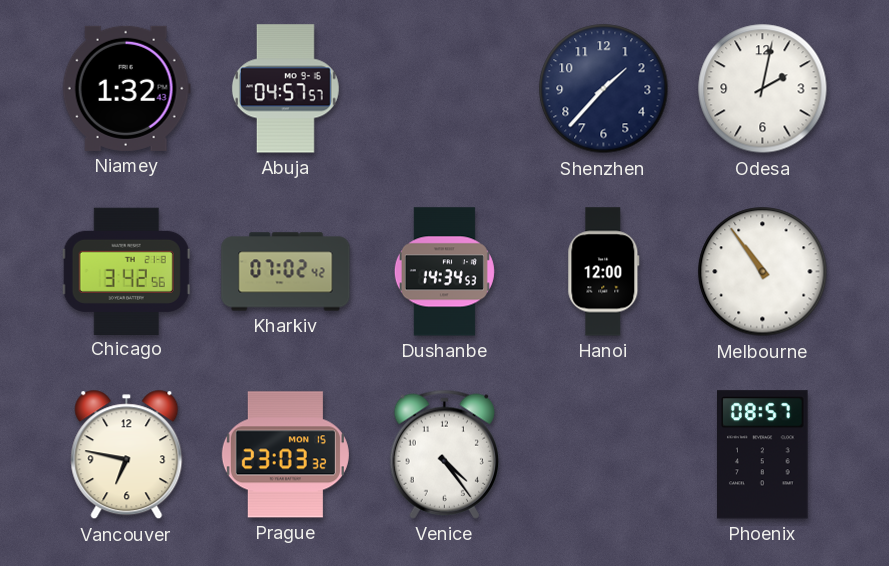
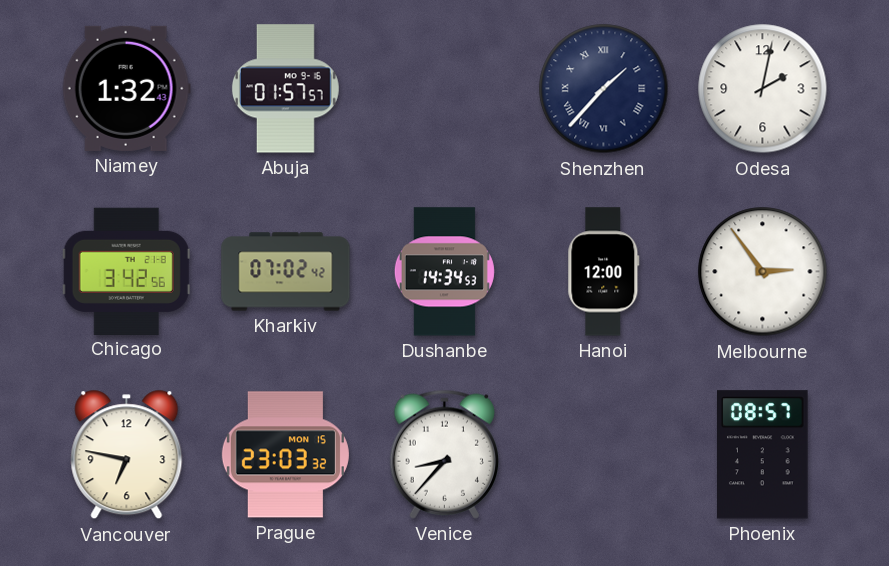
Abuja: 04:57 -> 01:57 (285, 89)
Shenzhen numerals: Arabic -> Roman (604, 89)
Melbourne: 10:54 -> 2:54 (763, 272)
Venice: 4:24 -> 8:37 (444, 454)
